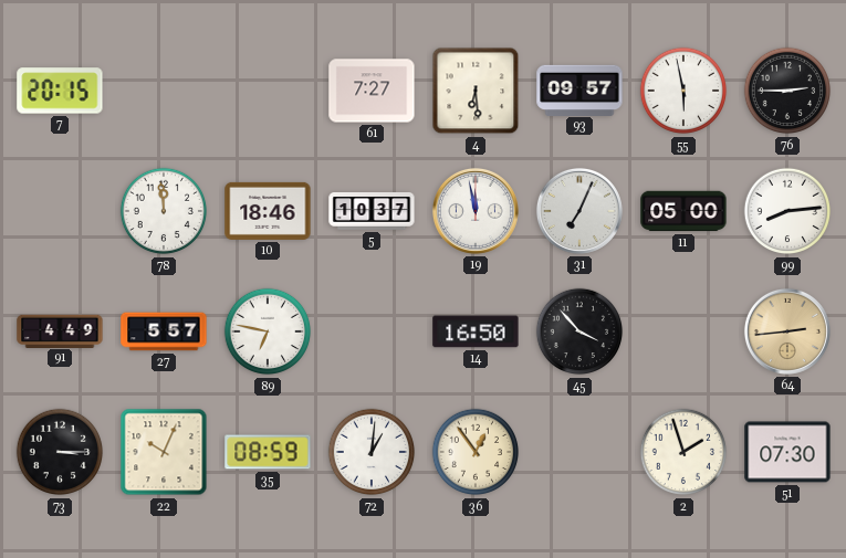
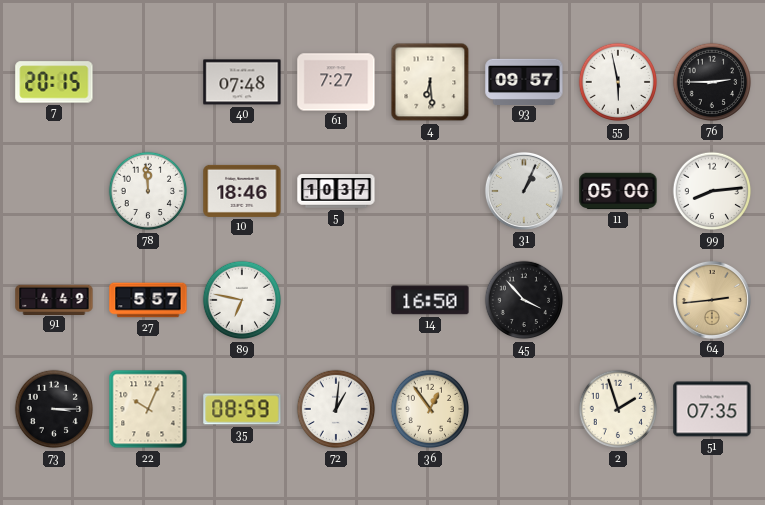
40: none -> 07:48 (242, 82)
19: 11:58 -> none (476, 211)
31: 7:04 -> 1:04 (524, 191)
51: 07:30 -> 07:35 (712, 409)
